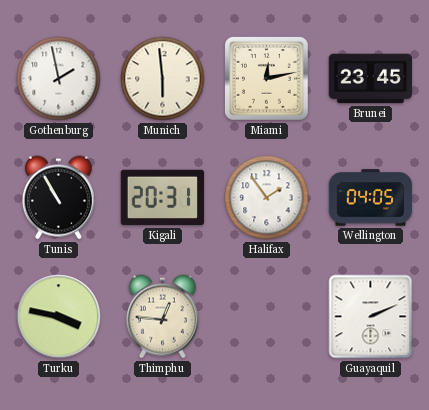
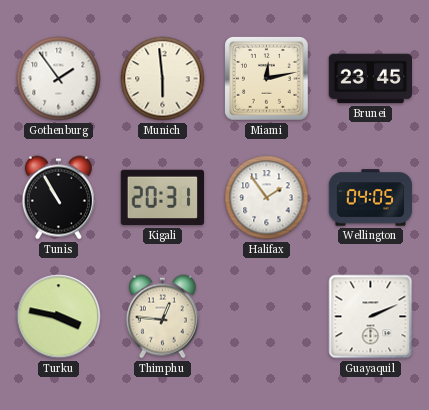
Gothenburg: 1:58 -> 1:54 (59, 79)
